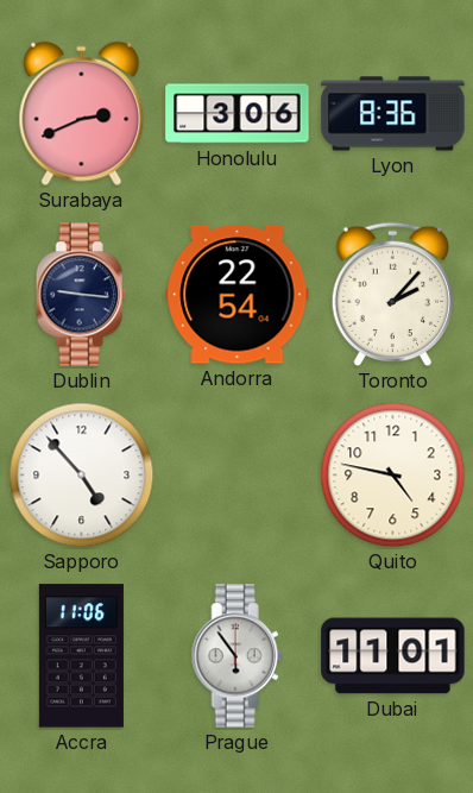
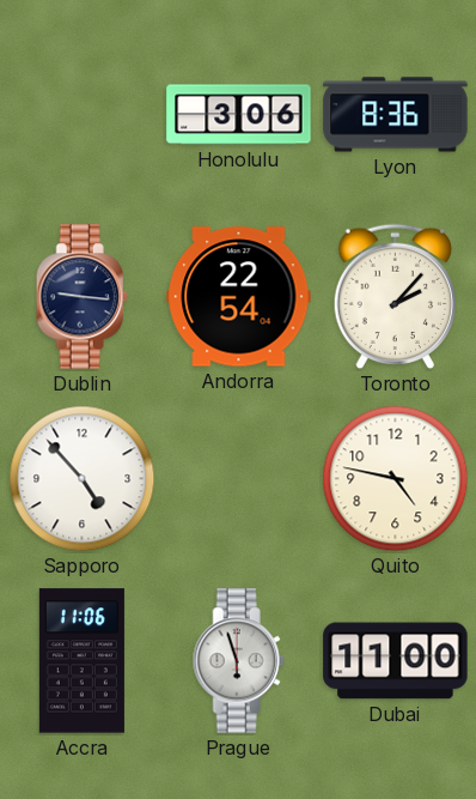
Surabaya: 2:41 -> none (82, 114)
Prague: 5:54 -> 5:57 (238, 661)
Dubai: 11:01 -> 11:00 (396, 661)
